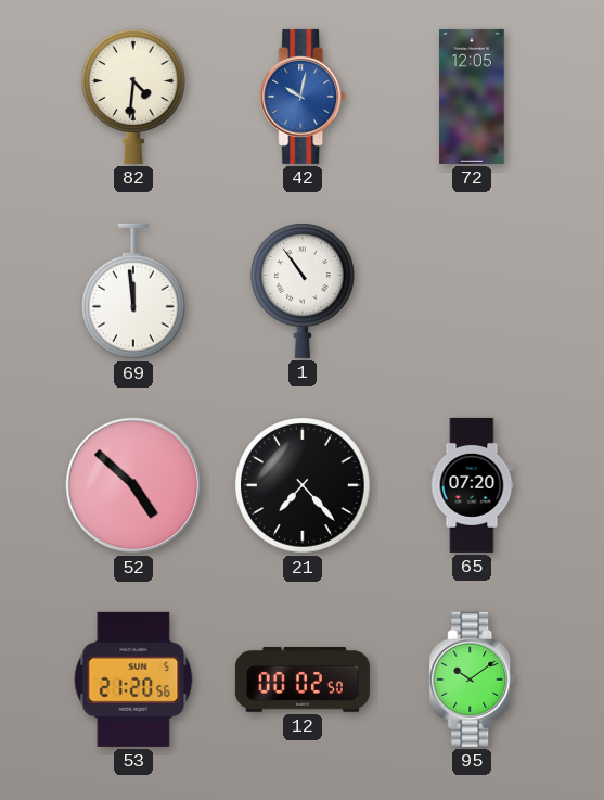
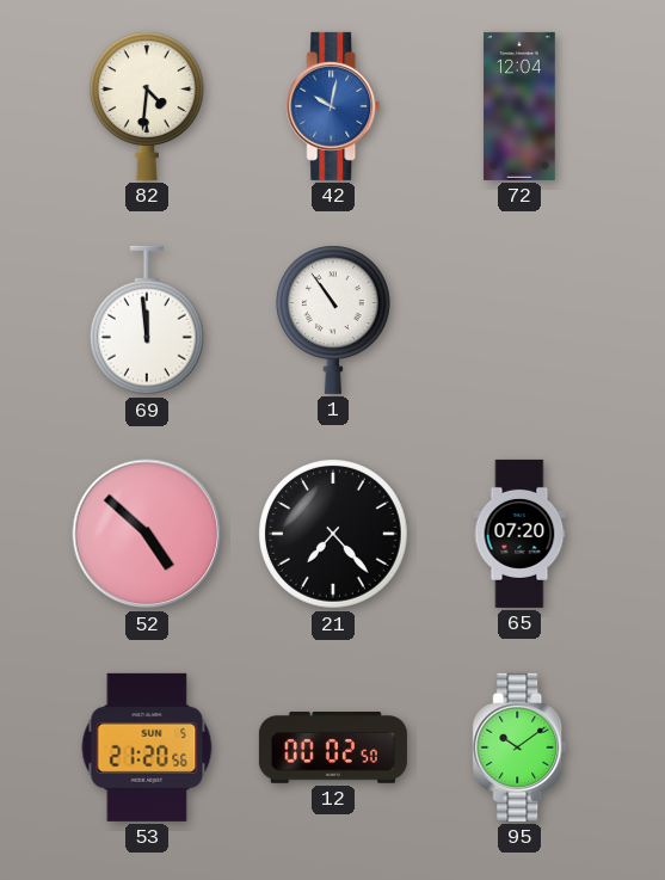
72: 12:05 -> 12:04 (519, 106)
